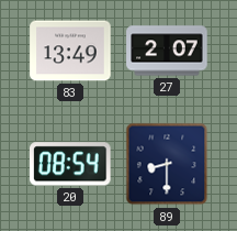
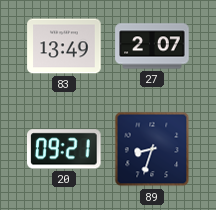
20: 08:54 -> 09:21 (64, 149)
89: 8:30 -> 8:33 (152, 149)
